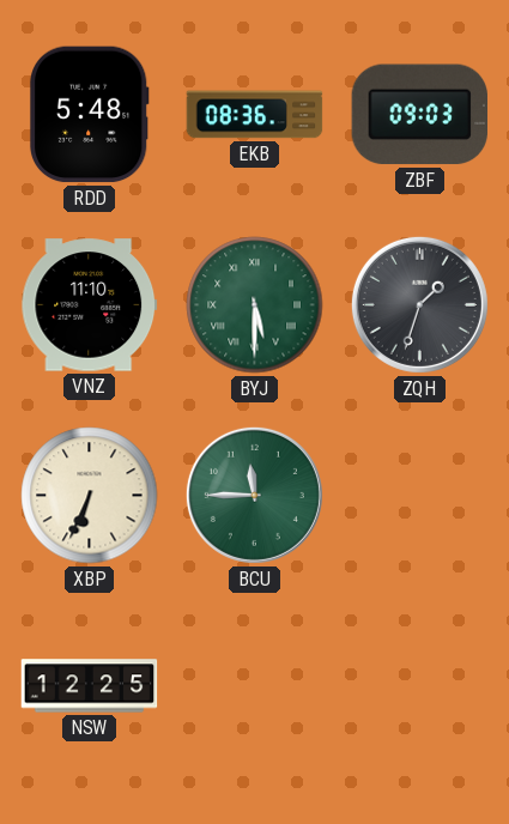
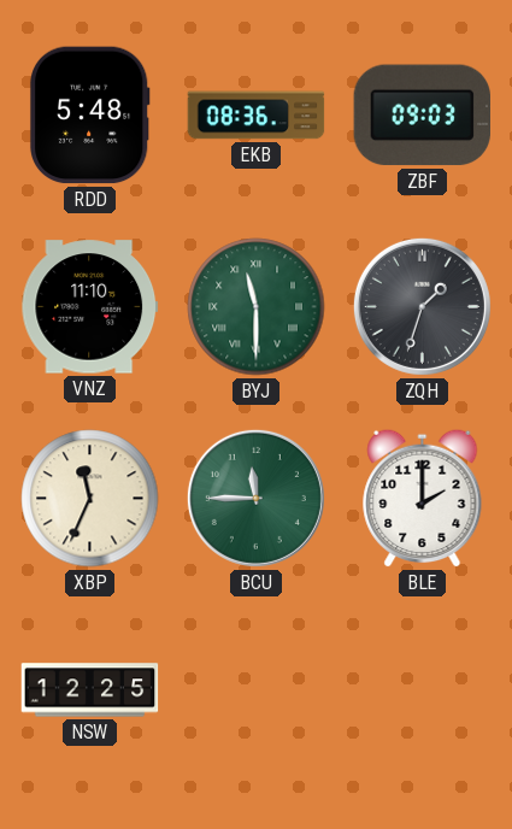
BYJ: 5:30 -> 11:30 (257, 307)
XBP: 6:34 -> 11:34 (90, 499)
BLE: none -> 2:00 (423, 498)
